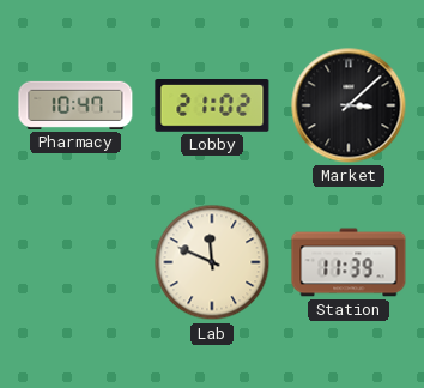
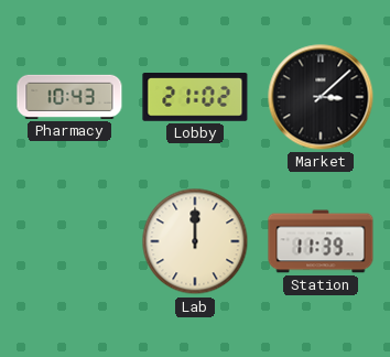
Pharmacy: 10:47 -> 10:43 (69, 97)
Lab: 11:49 -> 12:00 (195, 241)
